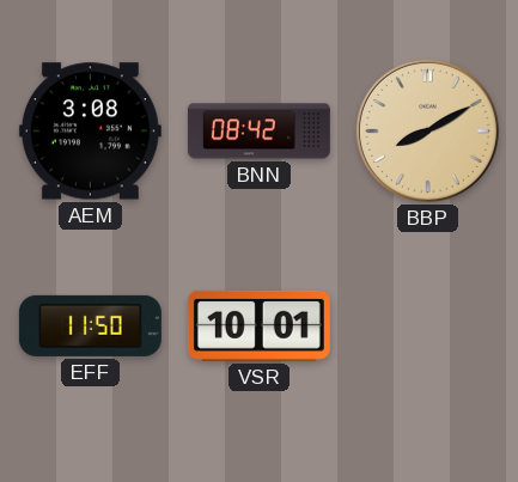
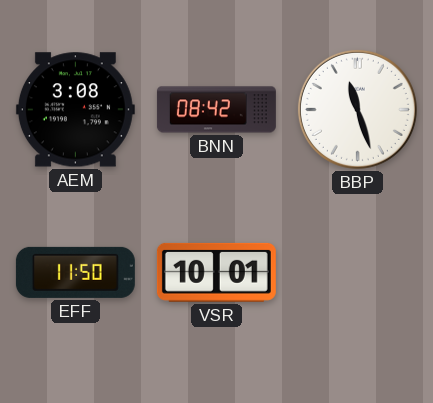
BBP: 8:10 -> 11:27 (357, 109)
BBP dial: champagne -> white (357, 109)
